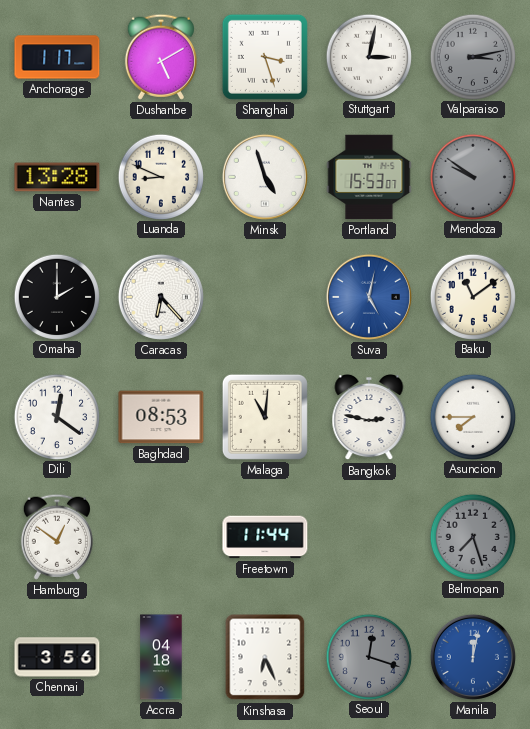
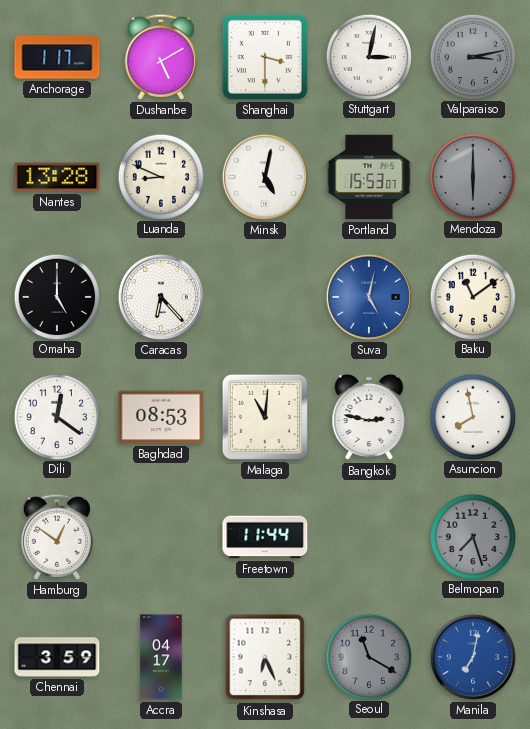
Shanghai: 3:27 -> 3:30 (265, 57)
Minsk: 4:57 -> 5:02 (265, 177)
Mendoza: 9:51 -> 6:00 (472, 176)
Omaha: 2:00 -> 5:00 (56, 296)
Asuncion: 7:45 -> 7:58 (472, 416)
Chennai: 3:56 -> 3:59 (57, 657)
Accra: 04:18 -> 04:17 (161, 657)
Seoul: 12:18 -> 11:20 (368, 656)
Manila: 12:02 -> 7:02 (473, 657)
